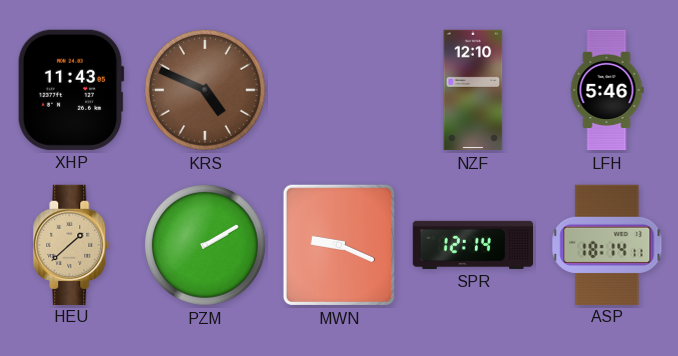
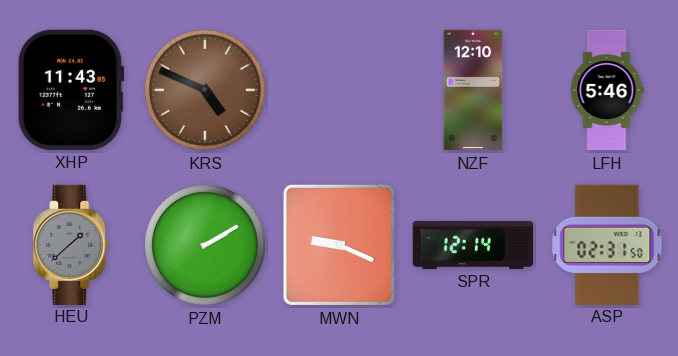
HEU dial: champagne -> grey (71, 244)
ASP: 18:14 -> 02:31 (607, 244)
